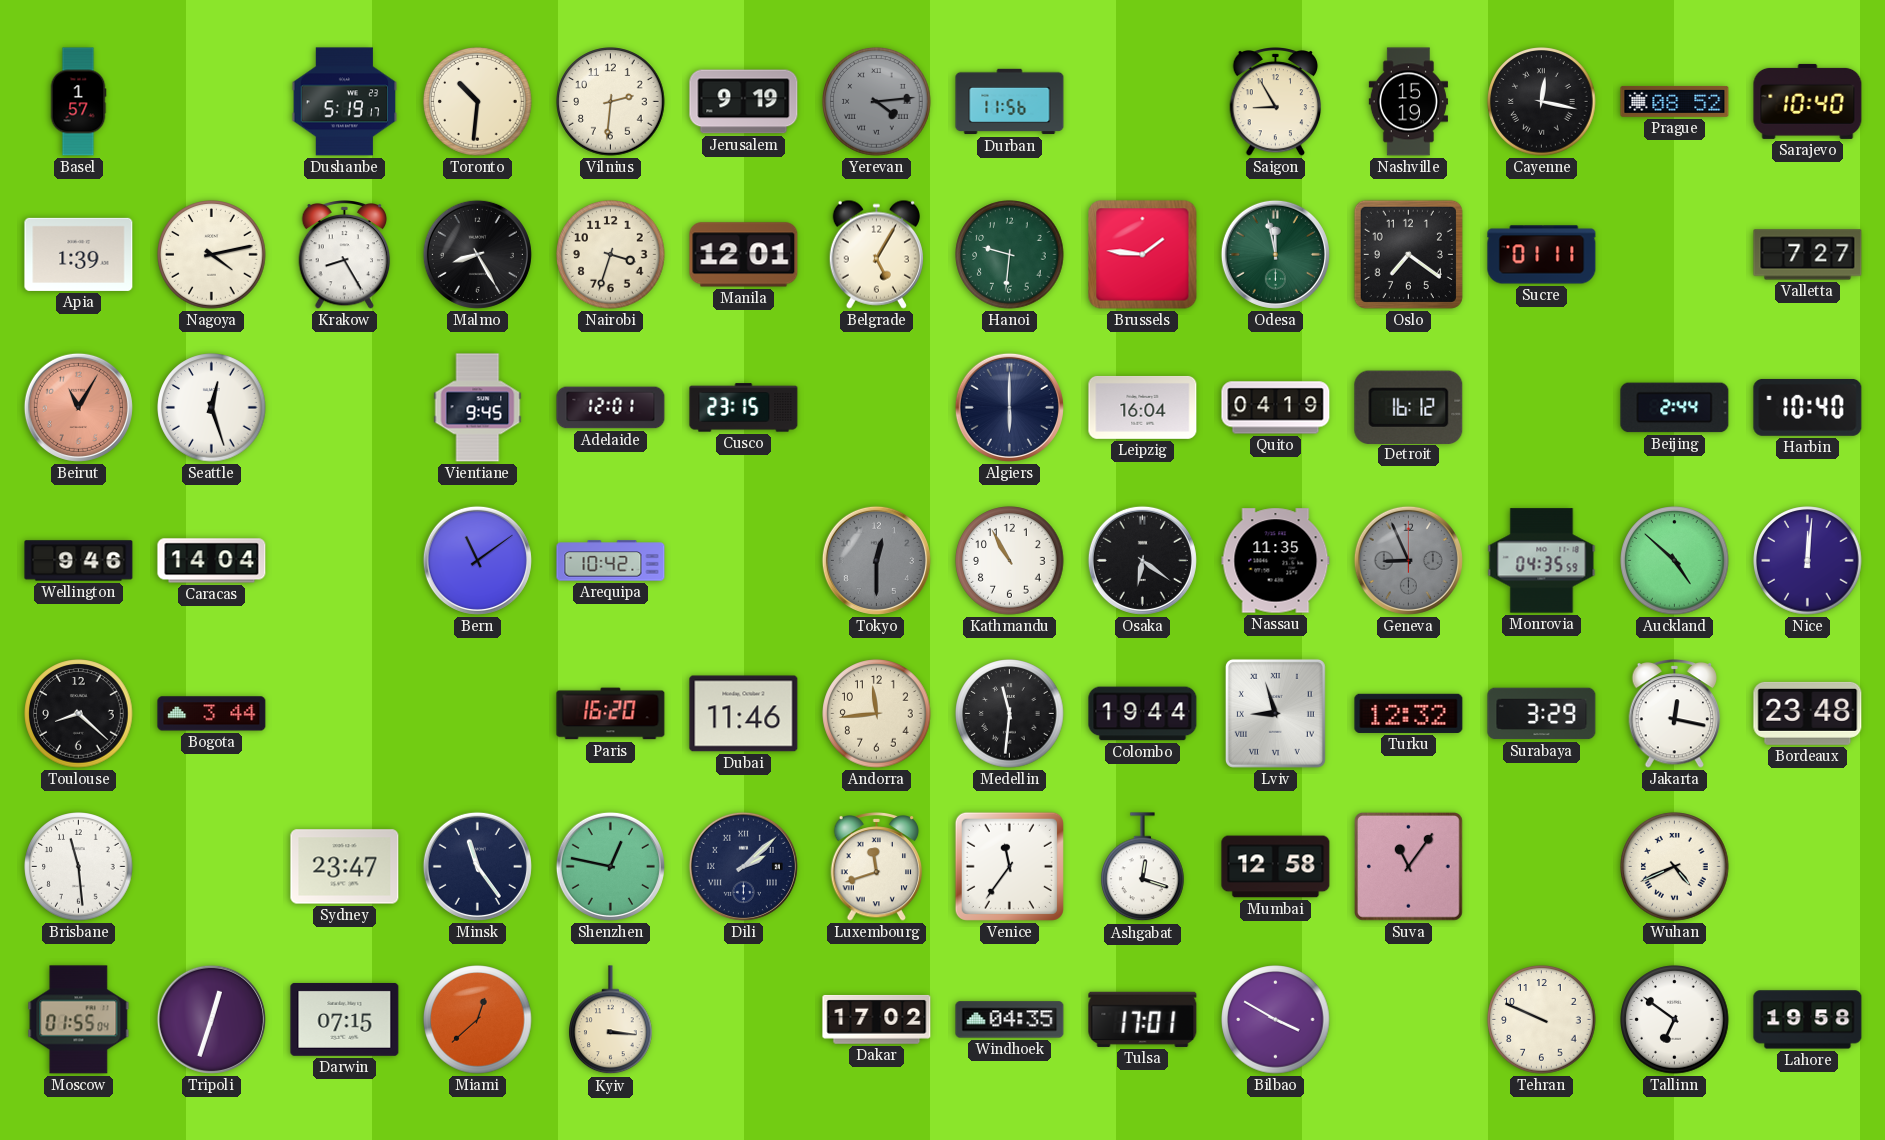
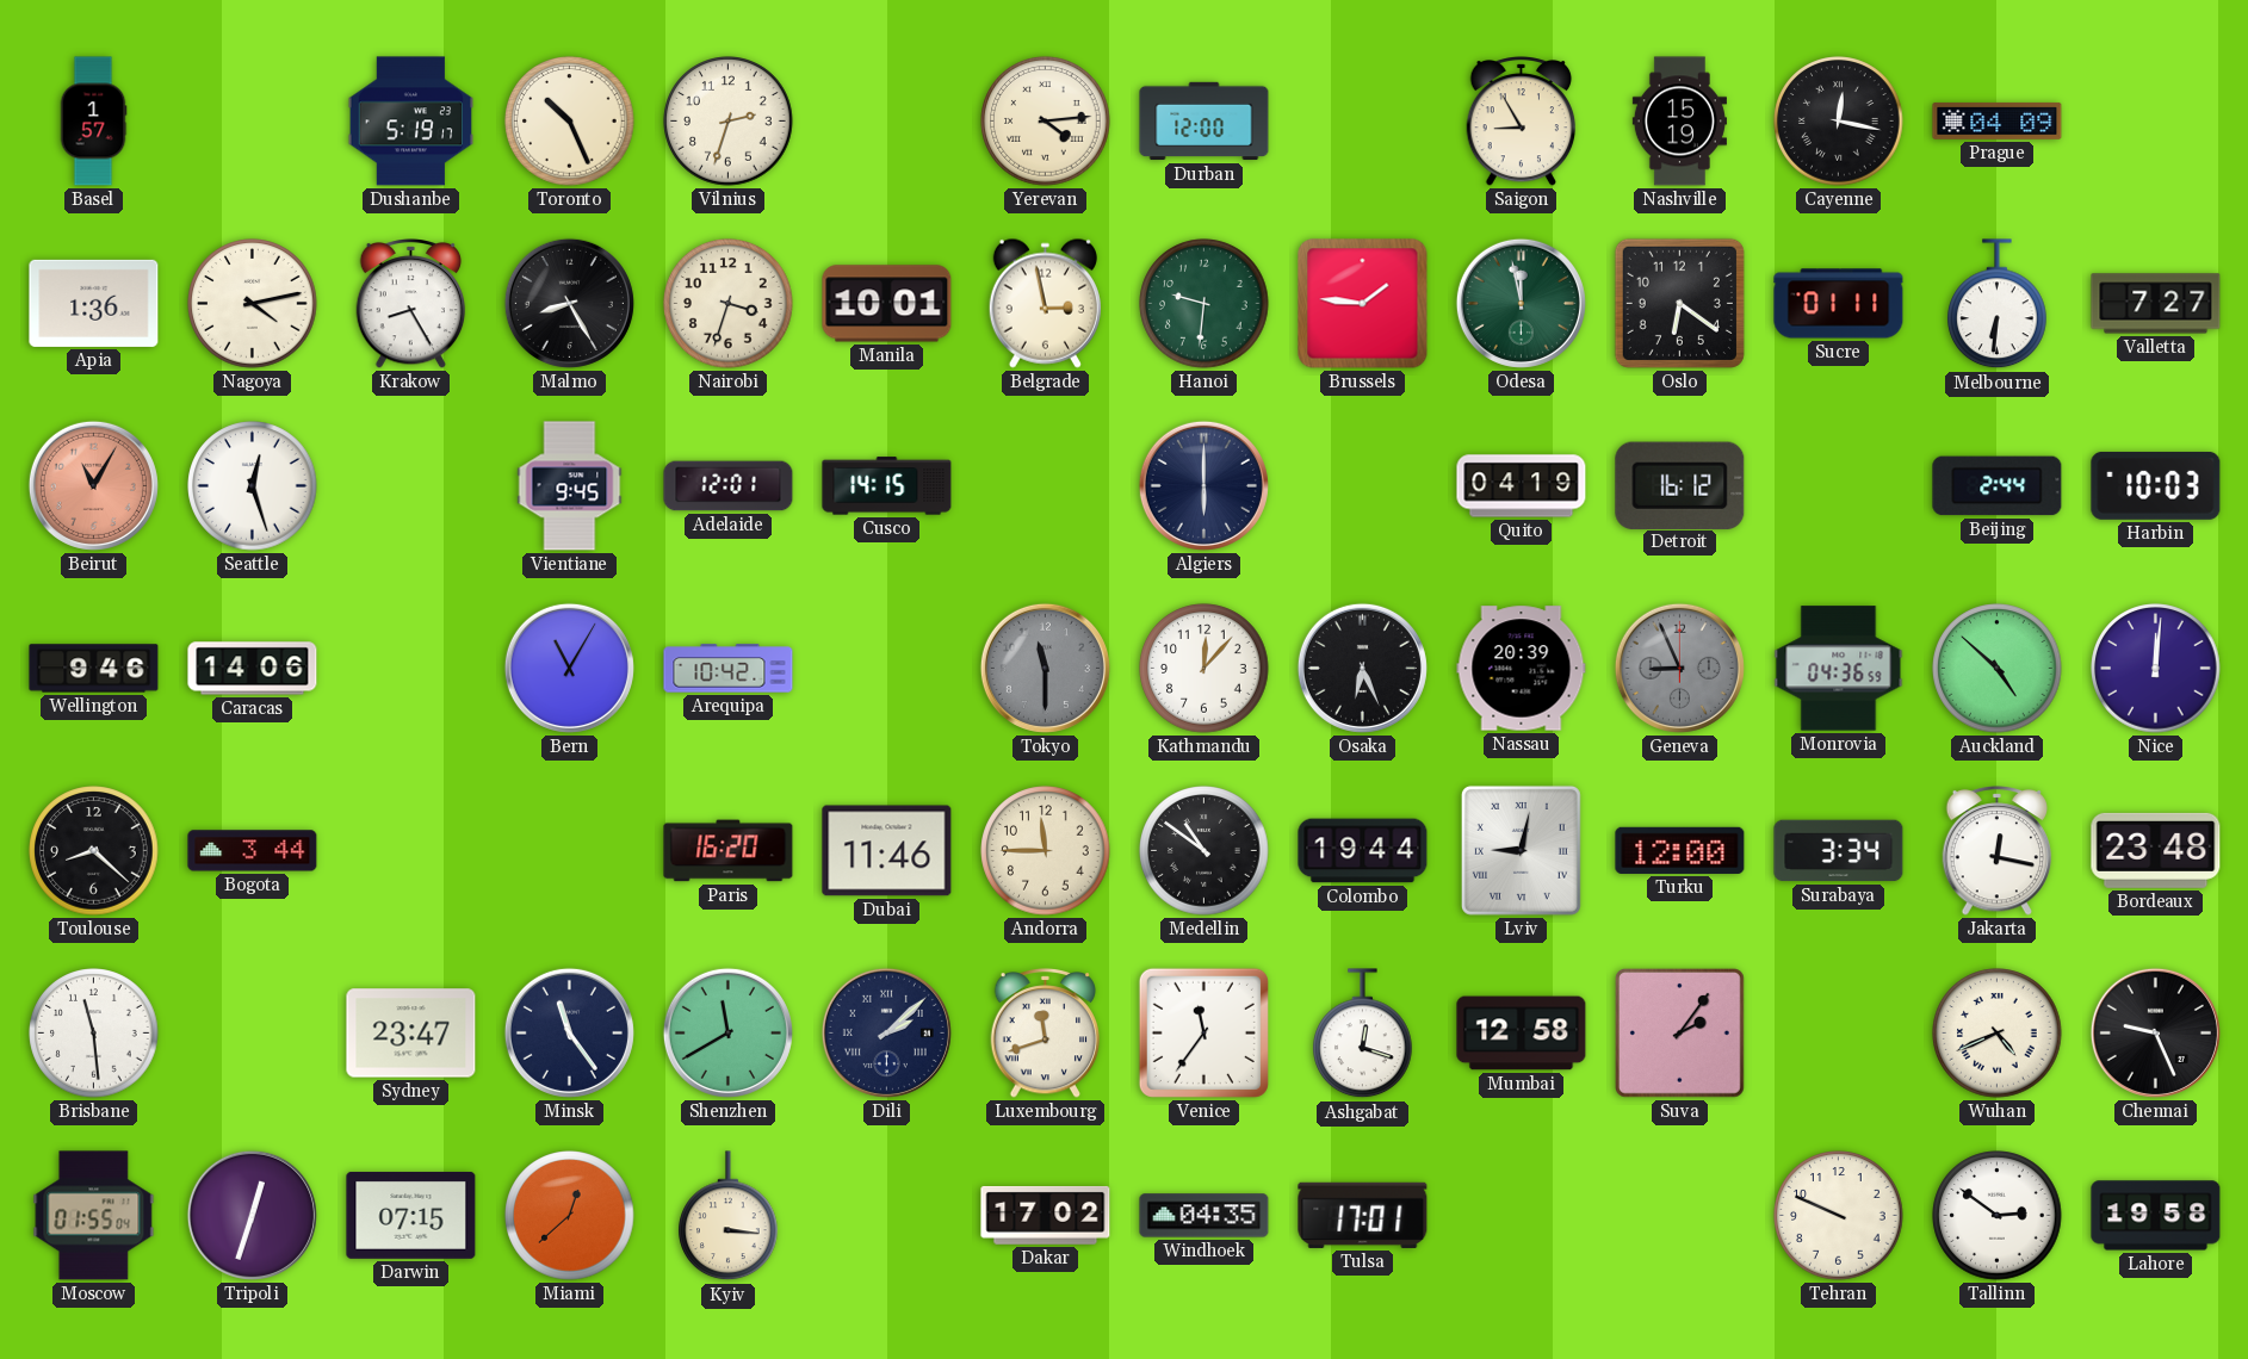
Toronto: 10:31 -> 10:26 (570, 122)
Vilnius: 2:31 -> 2:33 (729, 122)
Jerusalem: 9:19 -> none (744, 102)
Yerevan dial: grey -> cream (1046, 122)
Durban: 11:56 -> 12:00 (1204, 122)
Prague: 08:52 -> 04:09 (1998, 120)
Sarajevo: 10:40 -> none (1808, 101)
Apia: 1:39 -> 1:36 (94, 303)
Manila: 12:01 -> 10:01 (887, 304)
Belgrade: 5:05 -> 2:58 (1045, 303)
Oslo: 7:21 -> 6:21 (1679, 303)
Melbourne: none -> 6:31 (1998, 304)
Cusco: 23:15 -> 14:15 (887, 486)
Leipzig: 16:04 -> none (1143, 407)
Harbin: 10:40 -> 10:03 (2156, 485)
Caracas: 14:04 -> 14:06 (253, 669)
Bern: 11:09 -> 11:05 (569, 668)
Tokyo: 12:30 -> 11:30 (1045, 668)
Kathmandu: 10:55 -> 12:07 (1204, 669)
Osaka: 6:21 -> 6:26 (1362, 668)
Nassau: 11:35 -> 20:39 (1522, 669)
Monrovia: 04:35 -> 04:36 (1839, 669)
Andorra: 11:44 -> 11:45 (1046, 851)
Medellin: 11:31 -> 10:51 (1204, 851)
Lviv: 8:57 -> 9:02 (1521, 850)
Turku: 12:32 -> 12:00 (1680, 850)
Surabaya: 3:29 -> 3:34 (1839, 851)
Shenzhen: 12:47 -> 11:40 (727, 1032)
Suva: 11:06 -> 2:06 (1679, 1032)
Chennai: none -> 9:26 (2155, 1032)
Bilbao: 3:50 -> none (1276, 1020)
Tallinn: 6:51 -> 2:51 (1998, 1216)
